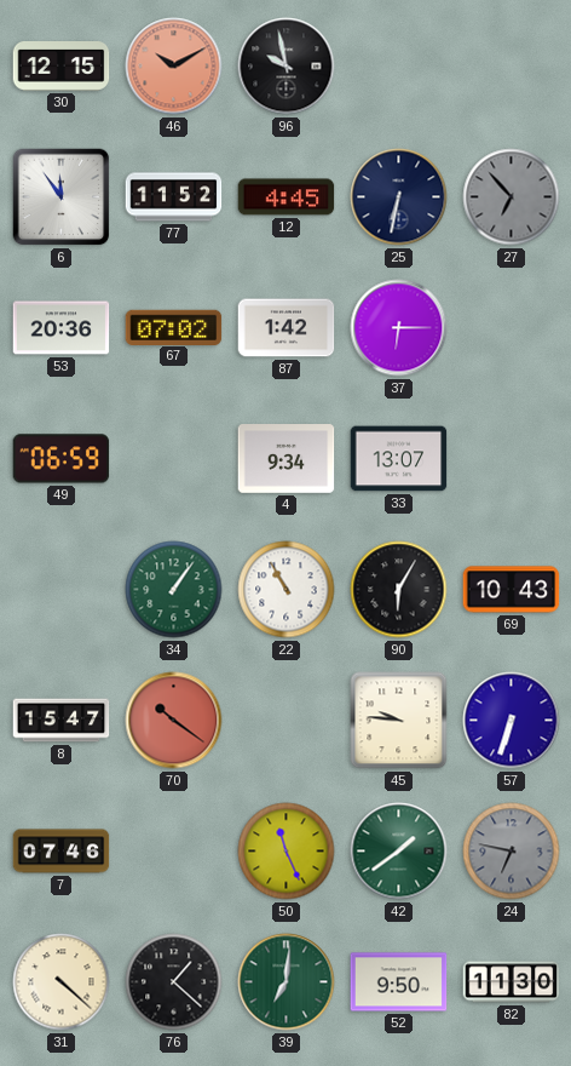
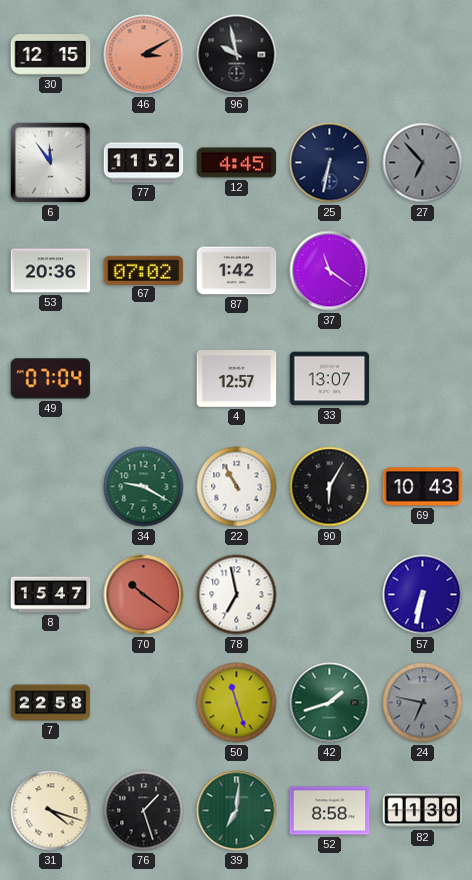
46: 10:10 -> 3:10 (144, 55)
37: 6:15 -> 11:21 (330, 271)
49: 06:59 -> 07:04 (51, 379)
4: 9:34 -> 12:57 (237, 379)
34: 1:06 -> 9:20 (144, 487)
78: none -> 6:58 (237, 595)
45: 9:46 -> none (399, 721)
57: 6:33 -> 6:32 (423, 595)
7: 07:46 -> 22:58 (51, 703)
50: 11:26 -> 11:27 (237, 703)
42: 1:39 -> 1:42 (330, 703)
31: 4:22 -> 4:18 (51, 811)
76: 1:22 -> 1:27 (144, 811)
52: 9:50 -> 8:58 (330, 811)
